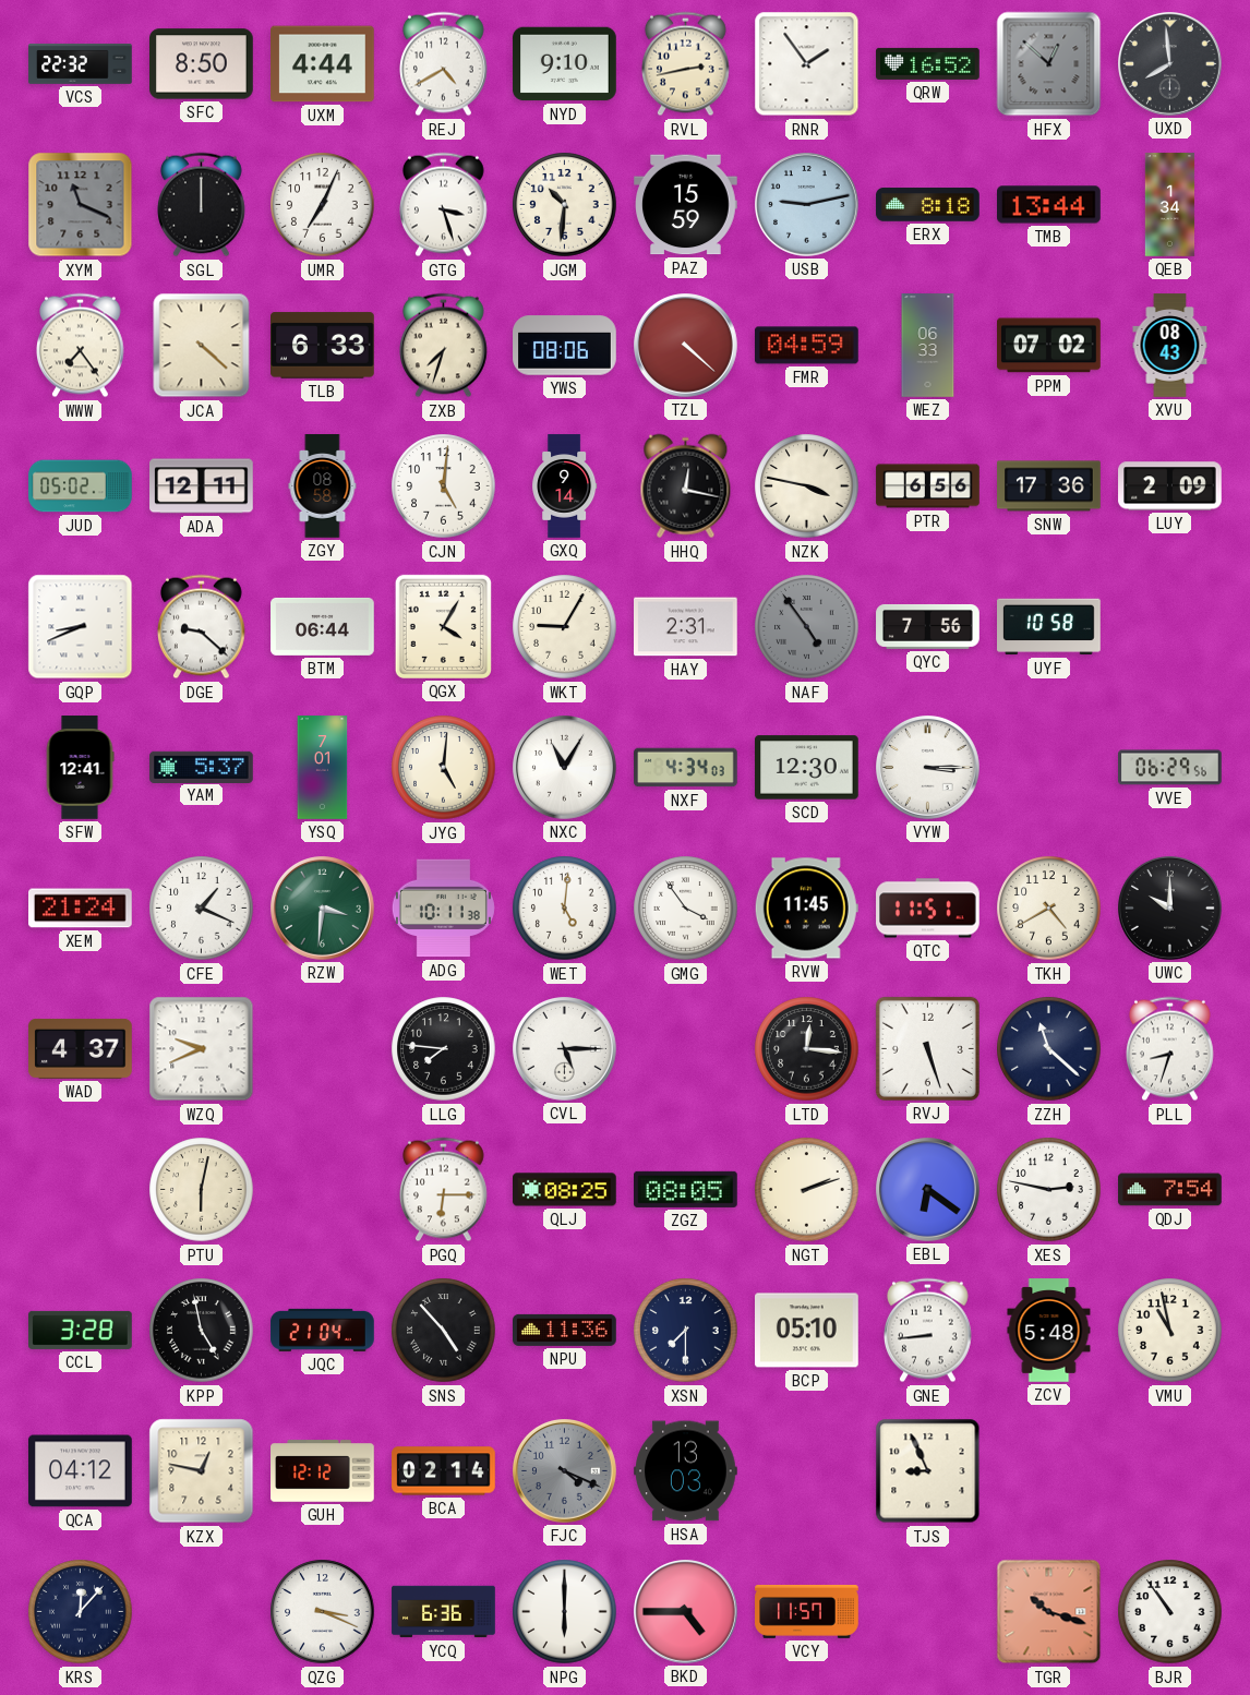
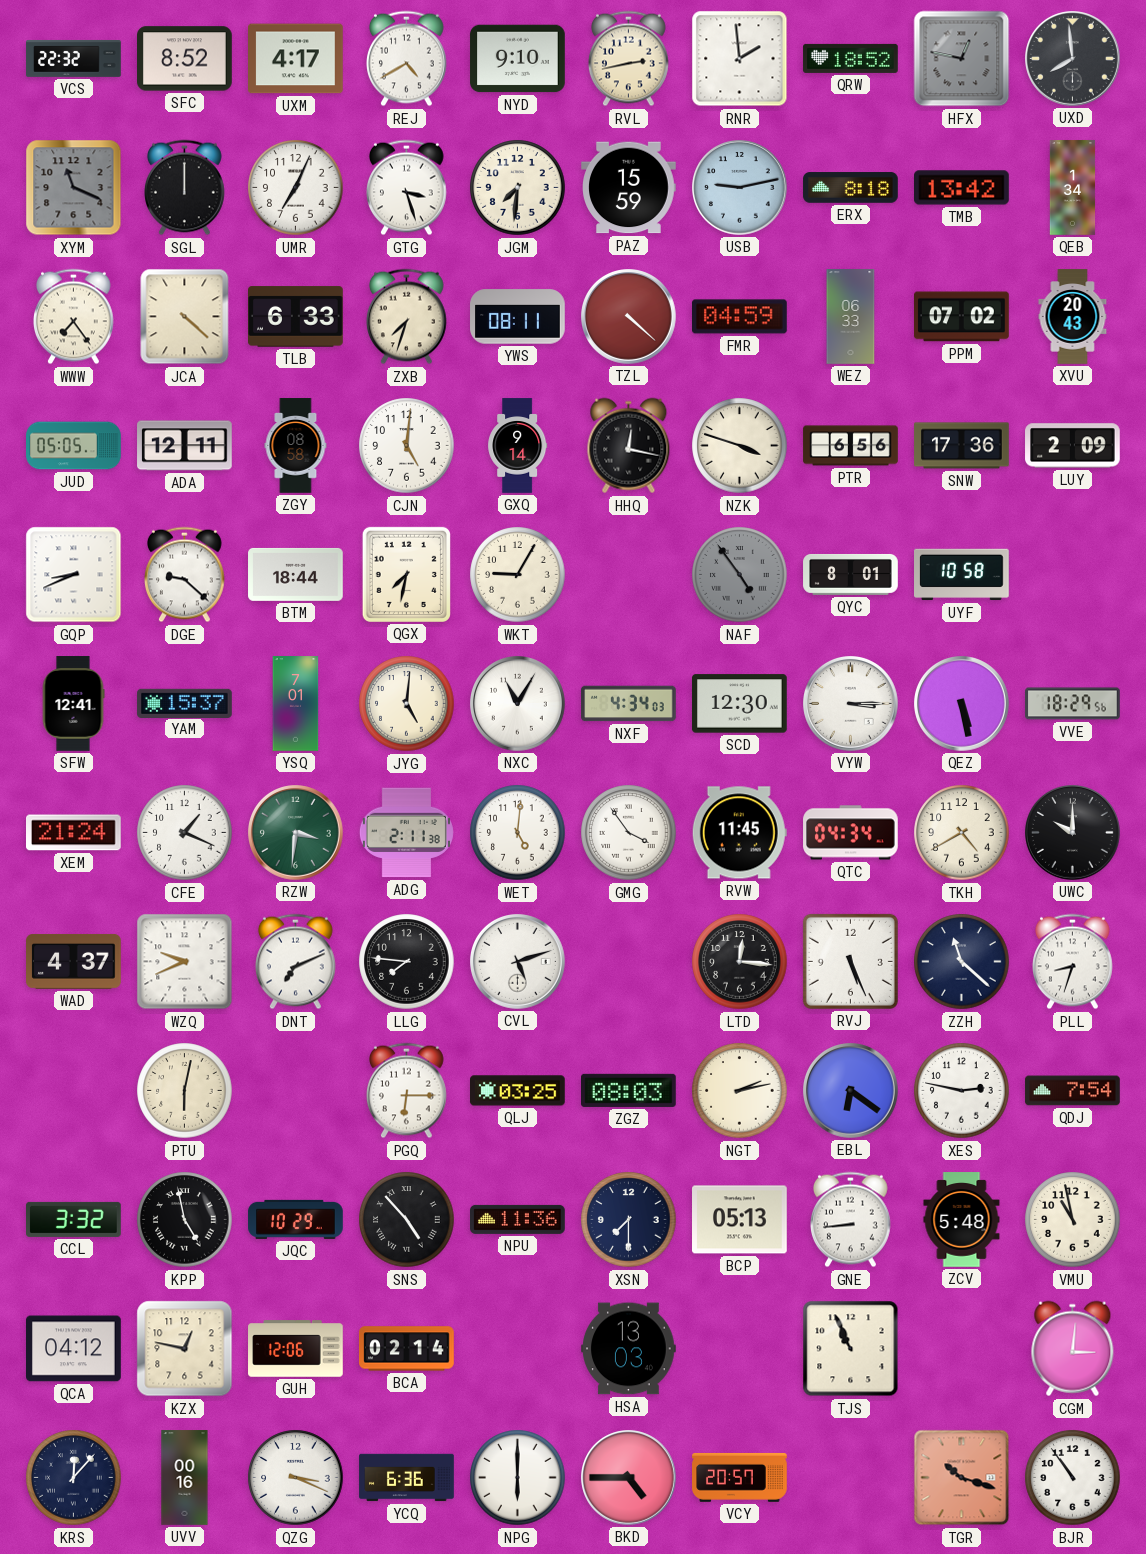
SFC: 8:50 -> 8:52 (185, 59)
UXM: 4:44 -> 4:17 (296, 59)
RNR: 1:54 -> 1:59 (740, 59)
QRW: 16:52 -> 18:52 (851, 58)
HFX: 12:52 -> 12:47 (962, 59)
JGM: 10:31 -> 7:31 (518, 188)
TMB: 13:44 -> 13:42 (962, 188)
YWS: 08:06 -> 08:11 (518, 317)
XVU: 08:43 -> 20:43 (1073, 317)
JUD: 05:02 -> 05:05 (74, 446)
NZK: 3:47 -> 3:48 (740, 446)
BTM: 06:44 -> 18:44 (296, 574)
QGX: 4:05 -> 7:32 (406, 574)
HAY: 2:31 -> none (686, 627)
QYC: 7:56 -> 8:01 (851, 574)
YAM: 5:37 -> 15:37 (185, 703)
QEZ: none -> 5:28 (962, 704)
VVE: 06:29 -> 18:29 (1073, 704)
ADG: 10:11 -> 2:11 (406, 833)
QTC: 11:51 -> 04:34 (851, 833)
DNT: none -> 7:11 (296, 962)
CVL: 5:15 -> 5:12 (518, 962)
RVJ: 5:27 -> 5:26 (850, 961)
QLJ: 08:25 -> 03:25 (518, 1091)
ZGZ: 08:05 -> 08:03 (629, 1090)
NGT: 2:12 -> 2:13 (740, 1091)
CCL: 3:28 -> 3:32 (74, 1219)
JQC: 21:04 -> 10:29 (296, 1219)
BCP: 05:10 -> 05:13 (740, 1220)
GUH: 12:12 -> 12:06 (296, 1349)
FJC: 4:19 -> none (565, 1471)
TJS: 8:56 -> 10:56 (851, 1349)
CGM: none -> 3:01 (1073, 1349)
UVV: none -> 00:16 (185, 1478)
VCY: 11:57 -> 20:57 (740, 1477)
